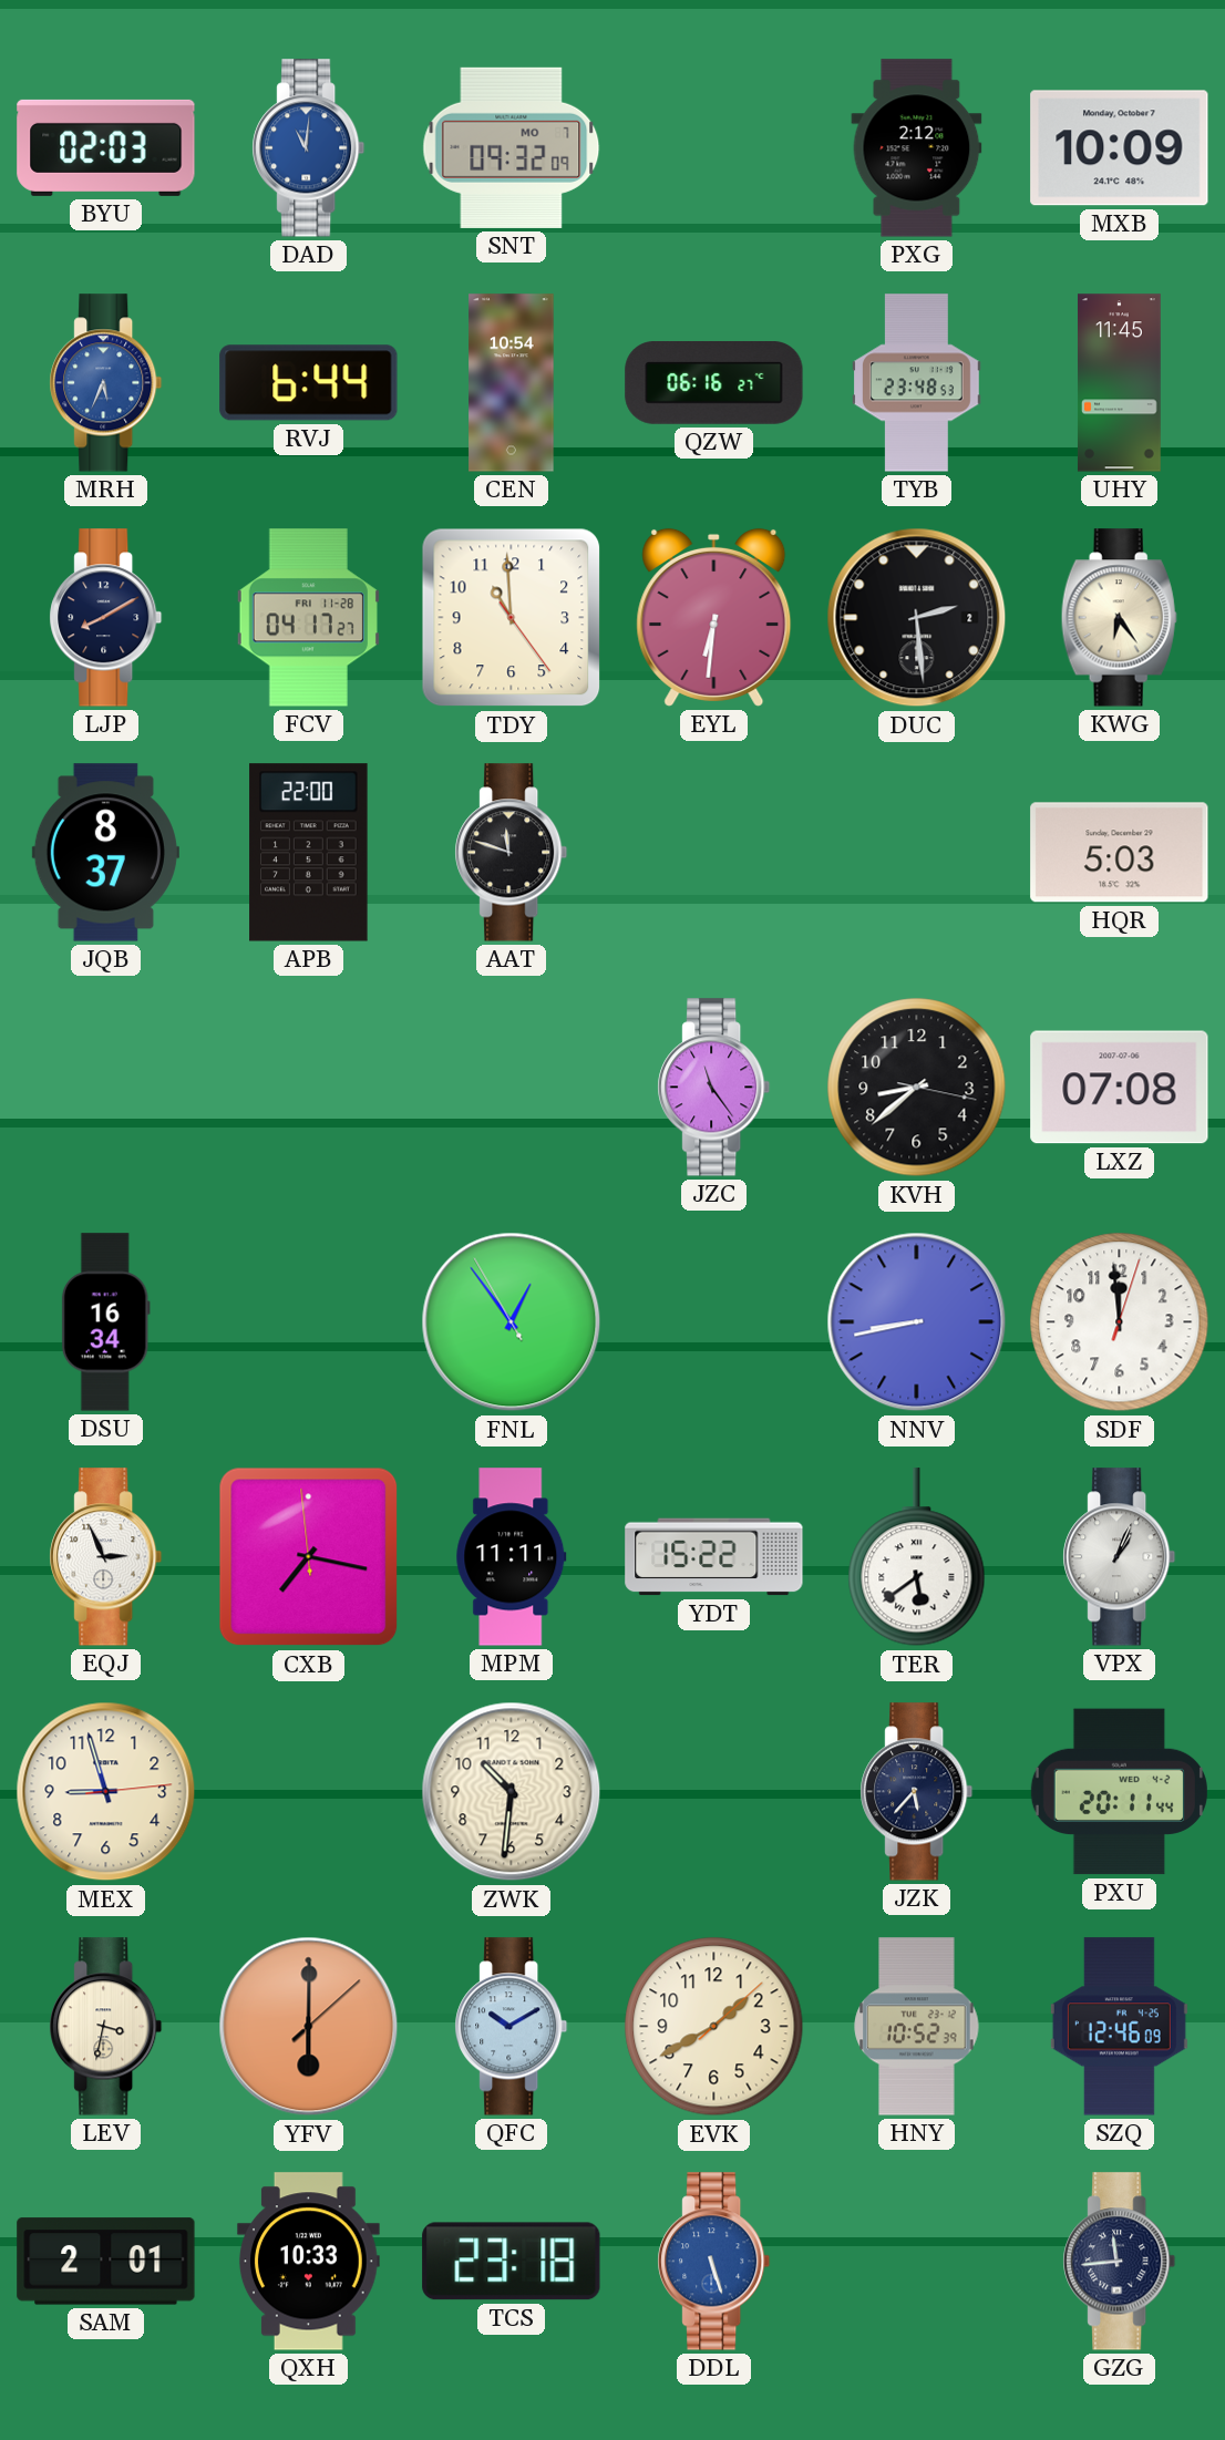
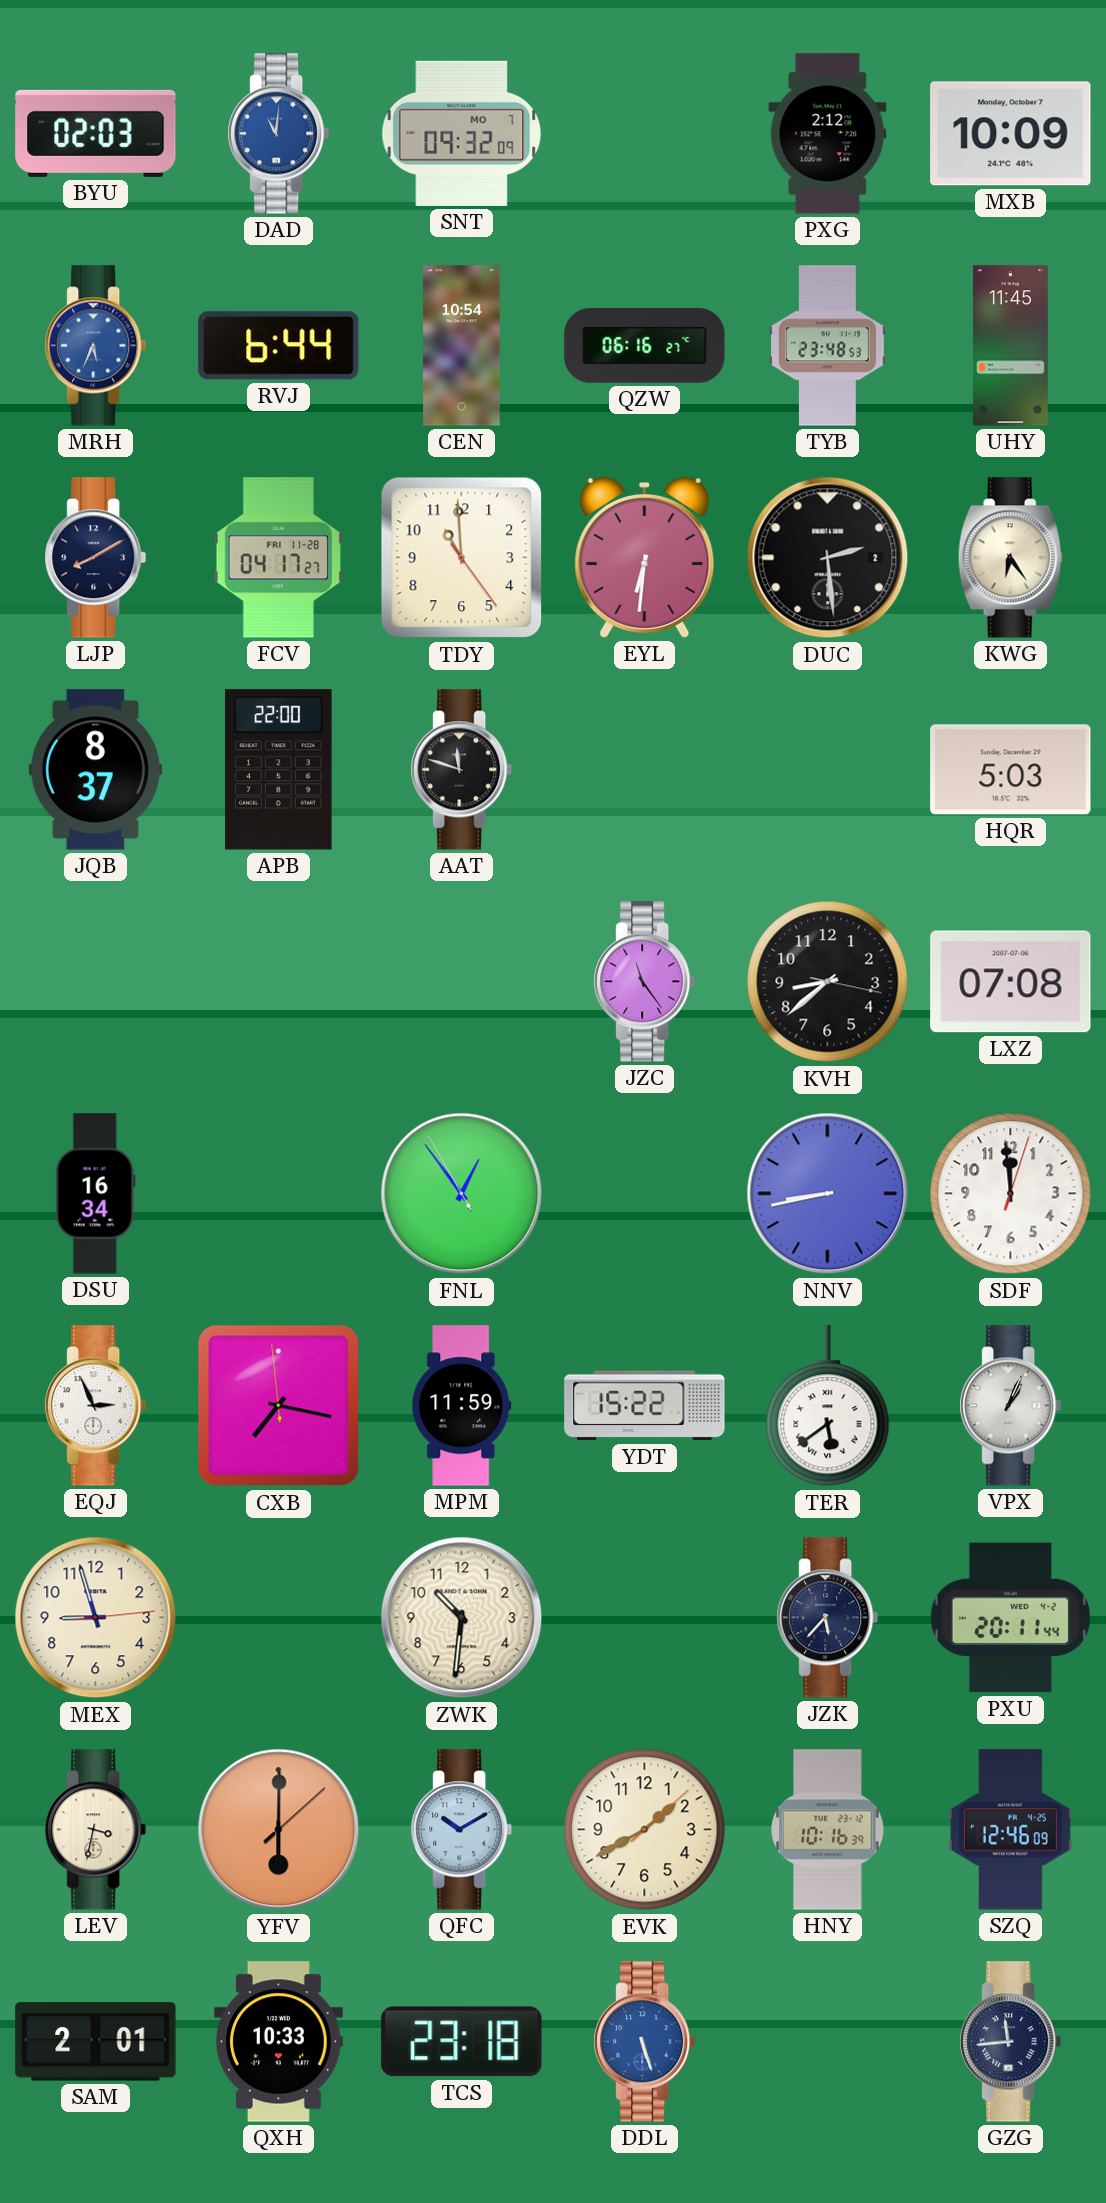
MPM: 11:11 -> 11:59 (462, 1406)
HNY: 10:52 -> 10:16 (828, 1830)
